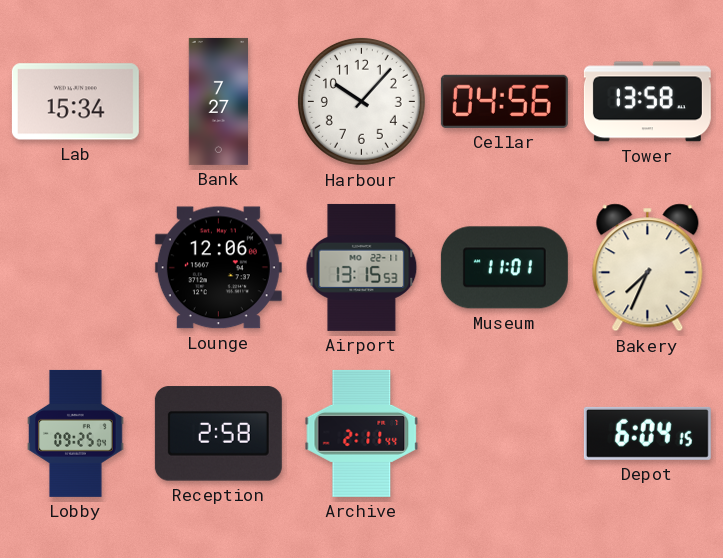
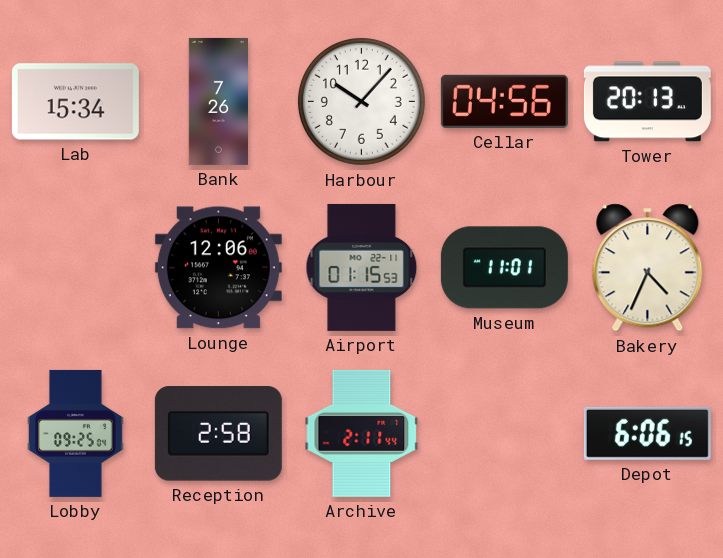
Bank: 7:27 -> 7:26 (218, 101)
Tower: 13:58 -> 20:13 (647, 102)
Airport: 13:15 -> 01:15 (362, 267)
Bakery: 7:34 -> 4:34 (648, 268)
Depot: 6:04 -> 6:06 (647, 433)
